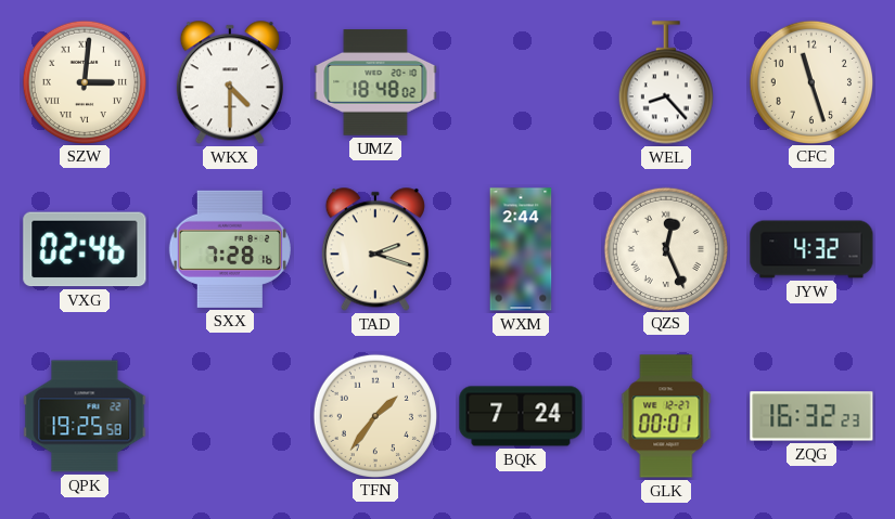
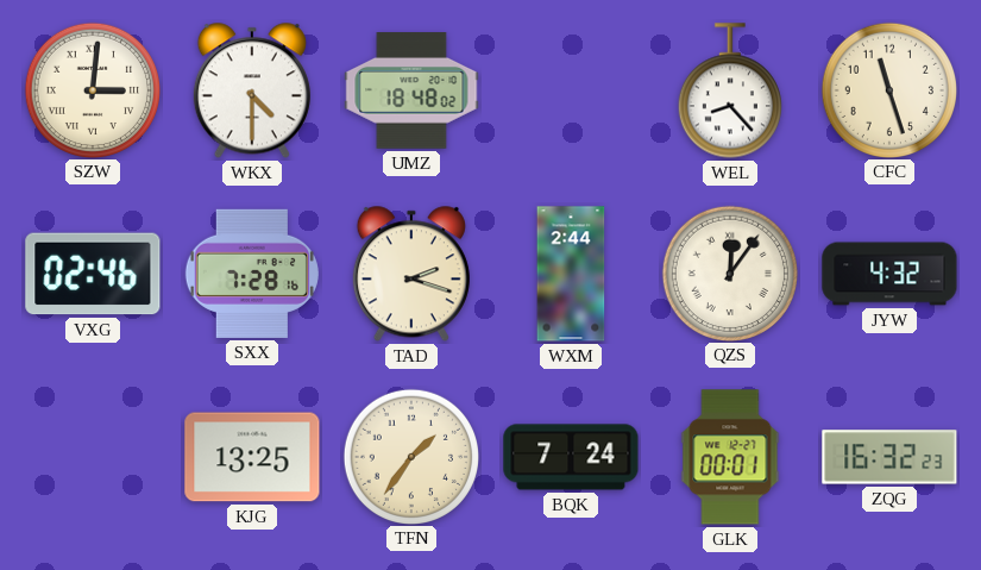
QZS: 12:26 -> 12:06 (729, 273)
QPK: 19:25 -> none (85, 416)
KJG: none -> 13:25 (252, 457)
